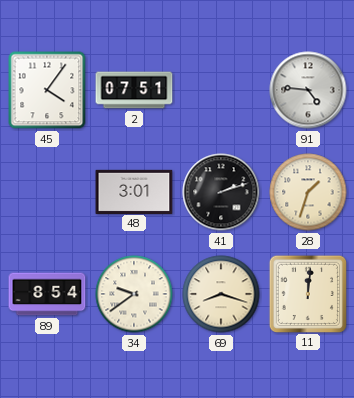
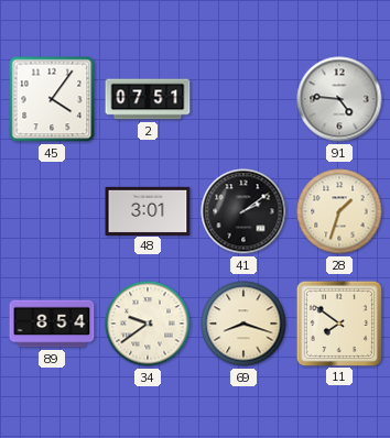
41: 2:12 -> 2:09 (243, 211)
11: 12:01 -> 7:51 (338, 322)
